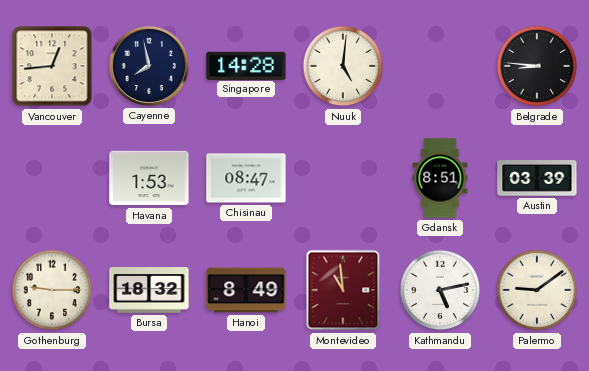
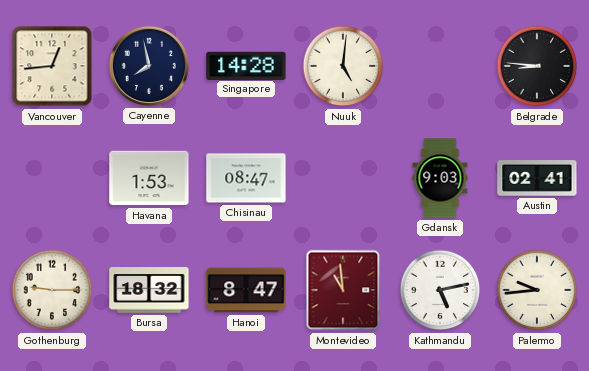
Gdansk: 8:51 -> 9:03 (440, 178)
Austin: 03:39 -> 02:41 (537, 178)
Hanoi: 8:49 -> 8:47 (246, 290)
Palermo: 9:09 -> 9:44 (537, 290)
